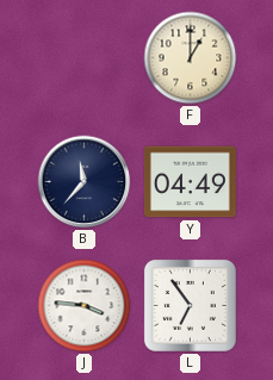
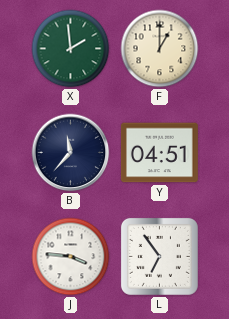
X: none -> 1:59 (71, 49)
Y: 04:49 -> 04:51 (159, 153)
